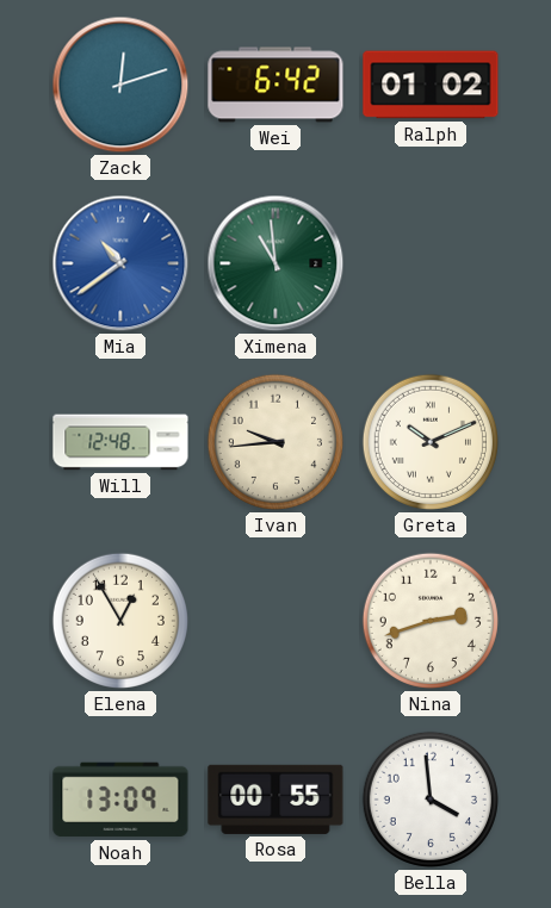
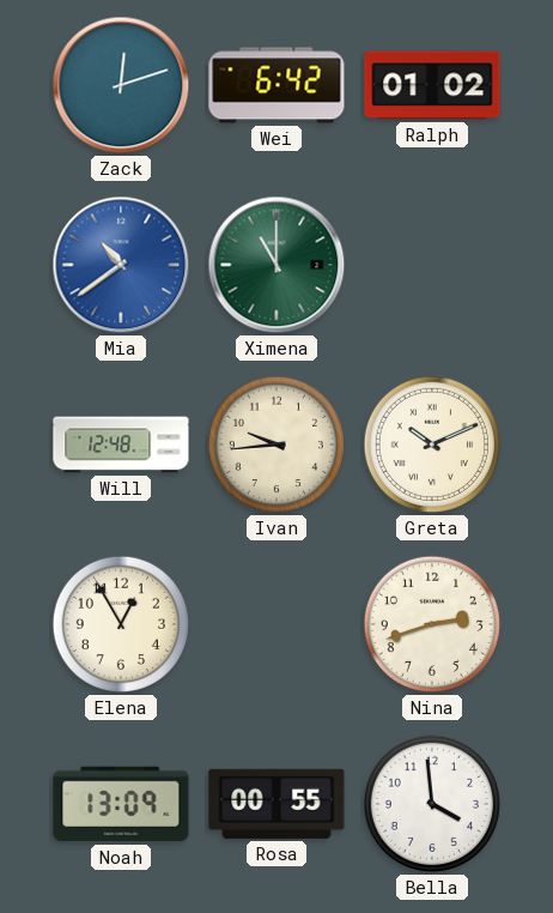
Ximena: 10:59 -> 11:00 (276, 265)
